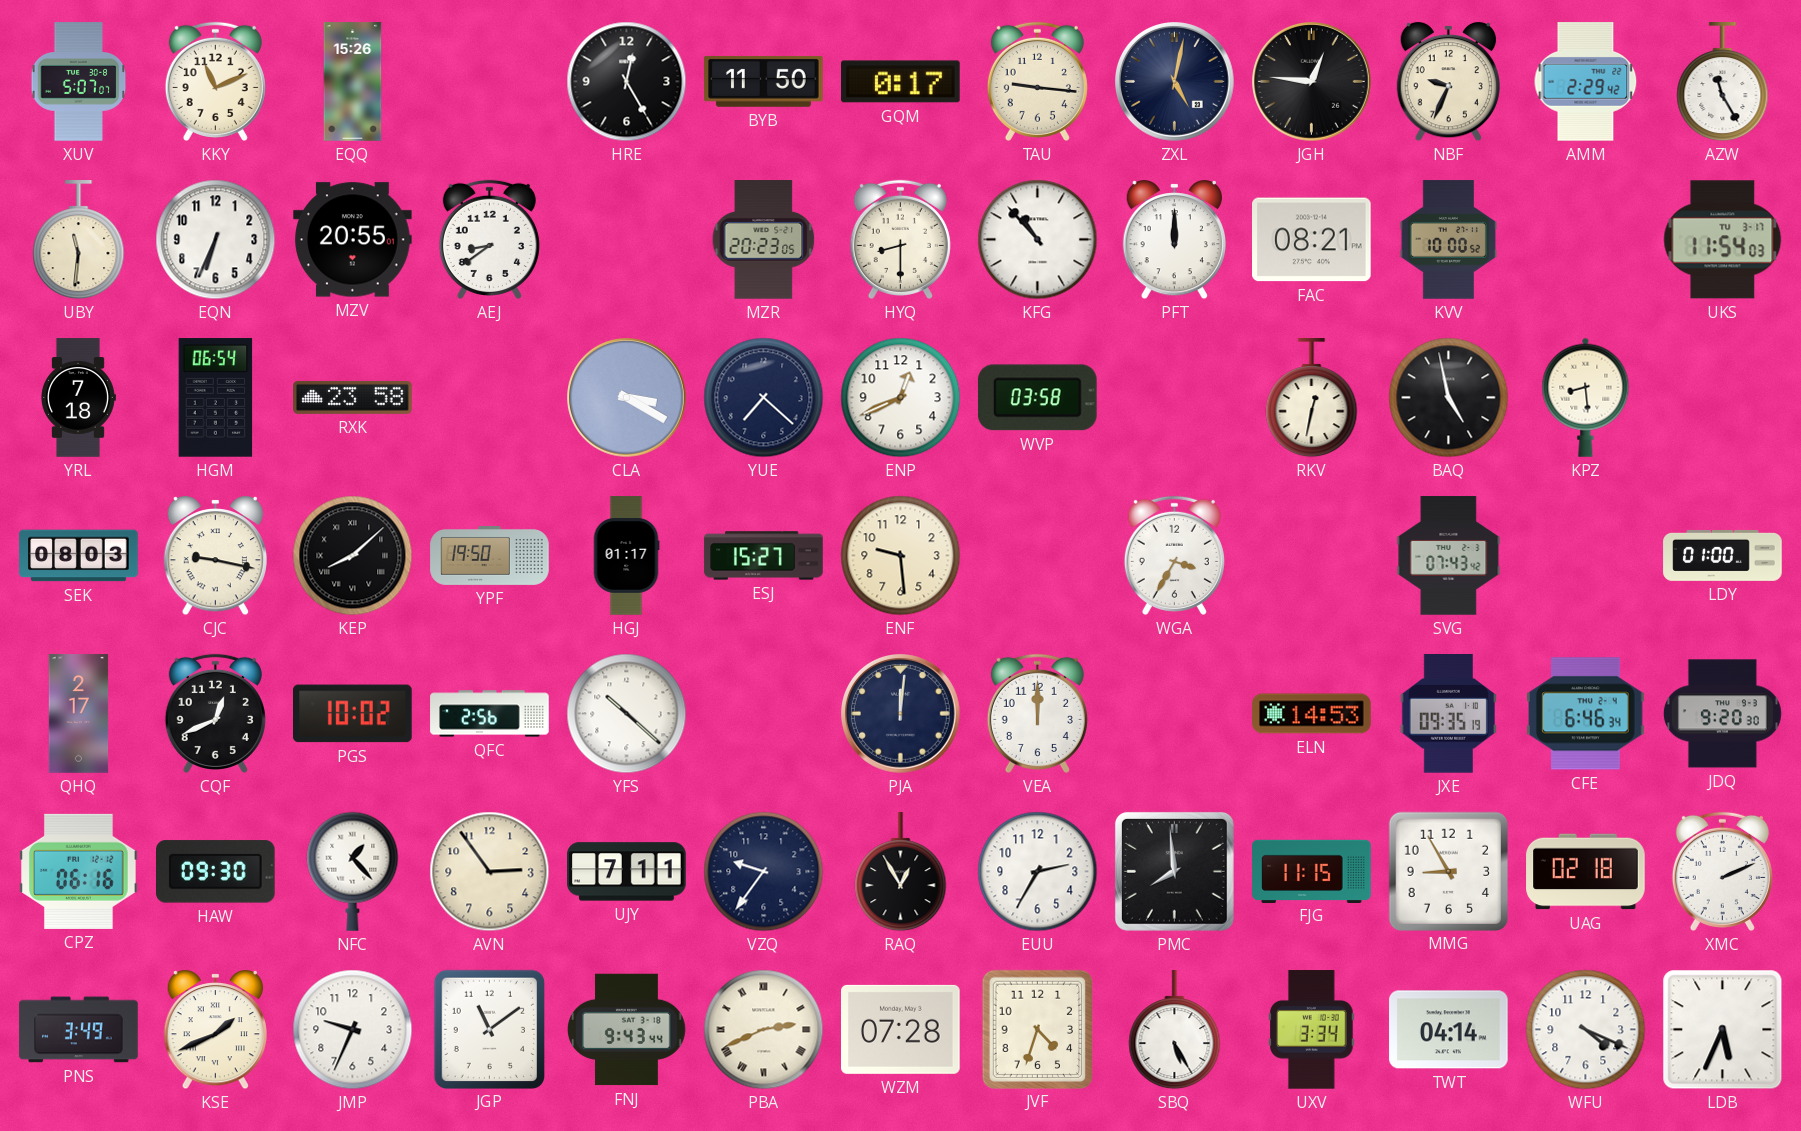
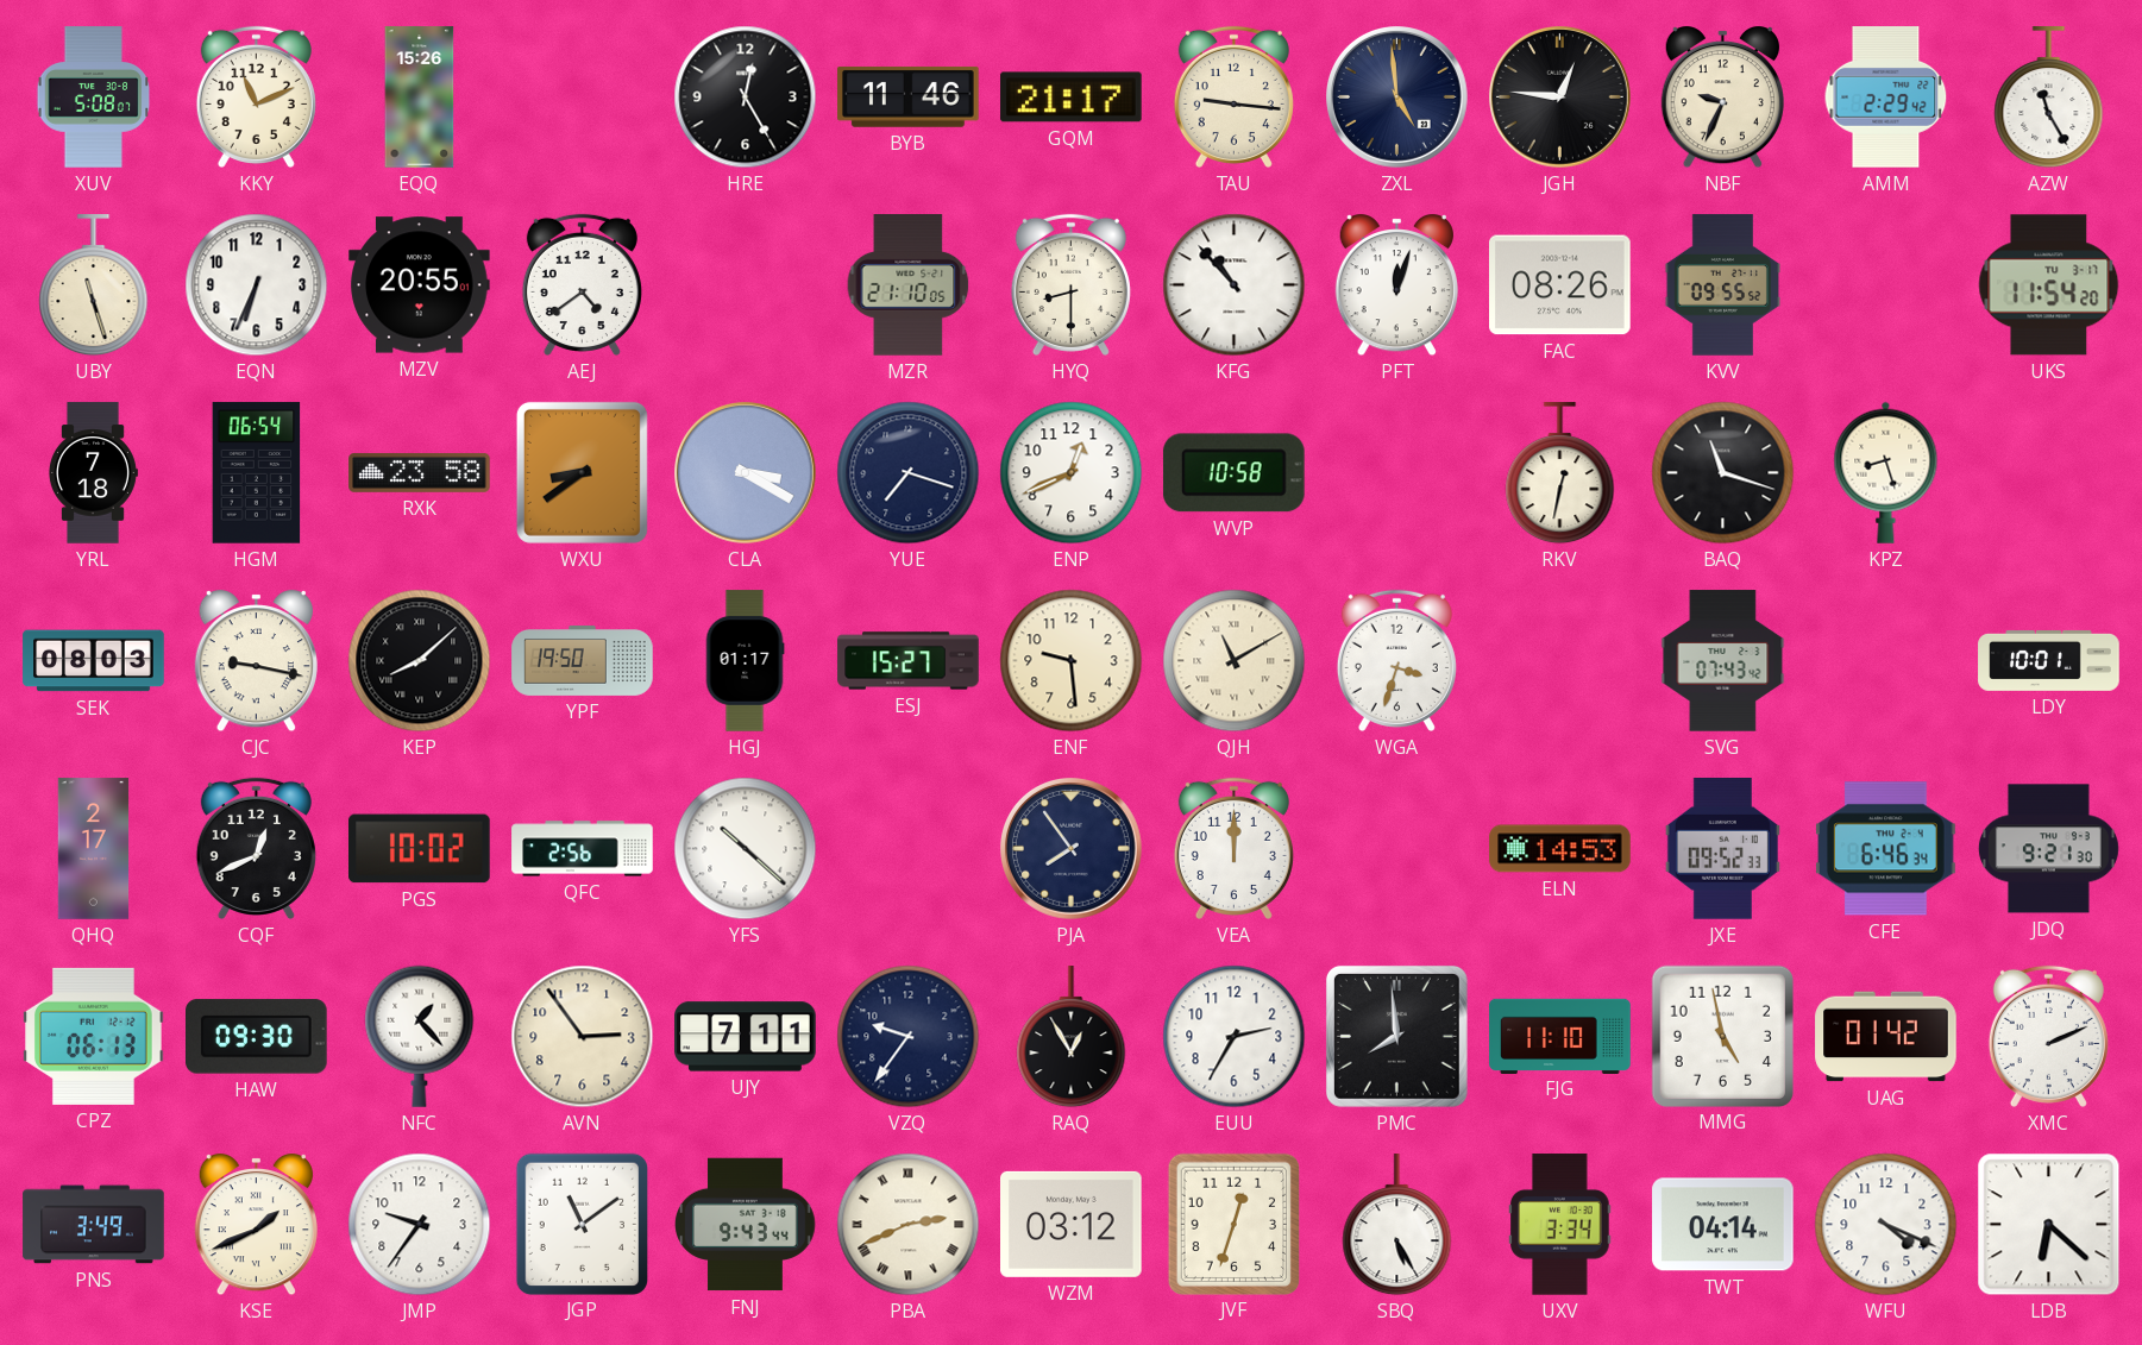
XUV: 5:07 -> 5:08 (94, 98)
BYB: 11:50 -> 11:46 (909, 96)
GQM: 0:17 -> 21:17 (1072, 98)
ZXL: 5:02 -> 4:59 (1397, 98)
UBY: 11:31 -> 11:27 (94, 285)
AEJ: 8:39 -> 4:39 (582, 284)
MZR: 20:23 -> 21:10 (909, 285)
PFT: 12:00 -> 12:03 (1396, 287)
FAC: 08:21 -> 08:26 (1560, 285)
KVV: 10:00 -> 09:55 (1722, 285)
UKS: 11:54:03 -> 11:54:20 (2049, 285)
WXU: none -> 8:39 (582, 472)
YUE: 7:22 -> 7:18 (909, 473)
WVP: 03:58 -> 10:58 (1233, 473)
BAQ: 4:58 -> 11:18 (1723, 473)
KPZ: 8:29 -> 8:27 (1886, 472)
QJH: none -> 11:10 (1235, 661)
WGA: 3:35 -> 3:33 (1396, 660)
LDY: 01:00 -> 10:01 (2049, 660)
PJA: 12:01 -> 7:54 (1072, 849)
JXE: 09:35 -> 09:52 (1722, 849)
JDQ: 9:20 -> 9:21 (2048, 849)
CPZ: 06:16 -> 06:13 (94, 1036)
FJG: 11:15 -> 11:10 (1560, 1036)
MMG: 8:55 -> 4:58 (1722, 1036)
UAG: 02:18 -> 01:42 (1886, 1037)
JMP: 9:34 -> 9:36 (420, 1225)
WZM: 07:28 -> 03:12 (1072, 1224)
JVF: 4:33 -> 12:33 (1233, 1224)
LDB: 5:34 -> 6:22 (2049, 1225)
